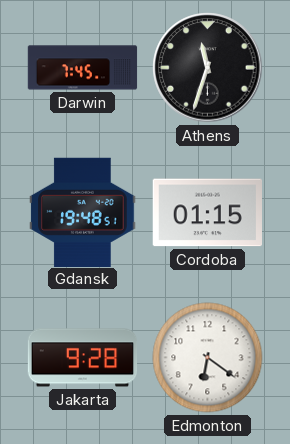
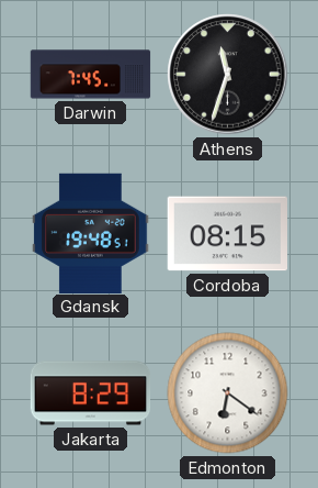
Cordoba: 01:15 -> 08:15 (227, 234)
Jakarta: 9:28 -> 8:29 (91, 393)
